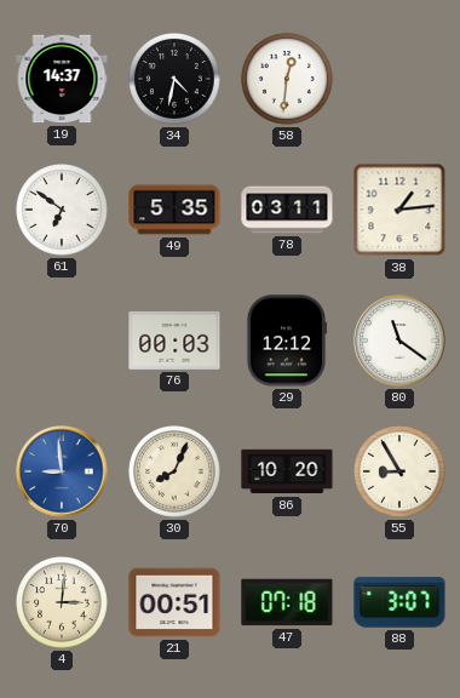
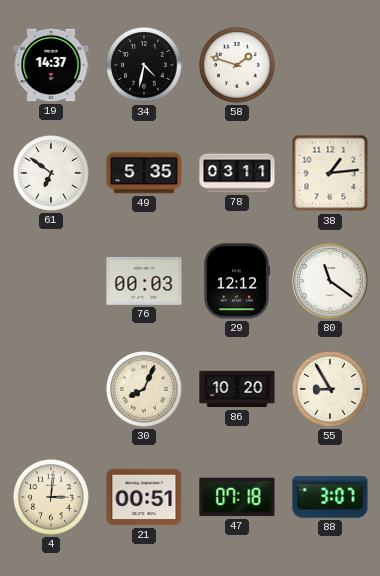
58: 12:31 -> 1:48 (238, 66)
70: 8:59 -> none (62, 471)
